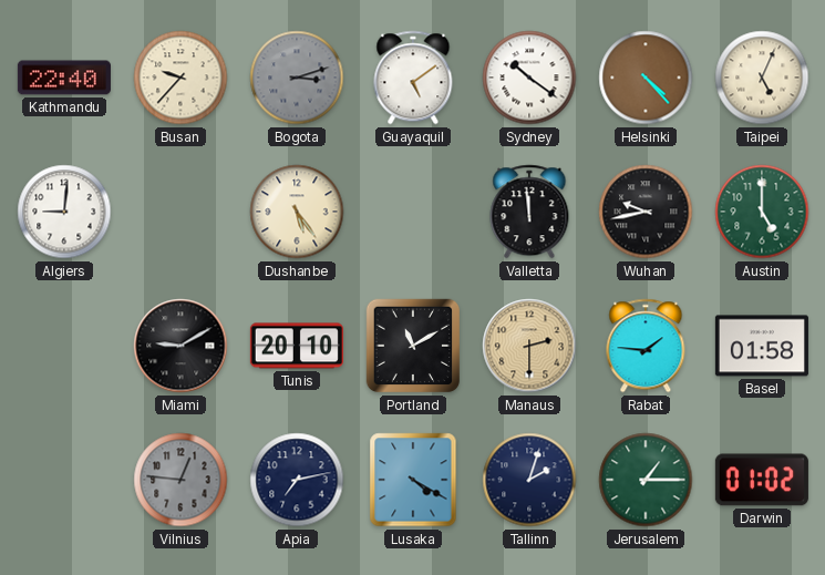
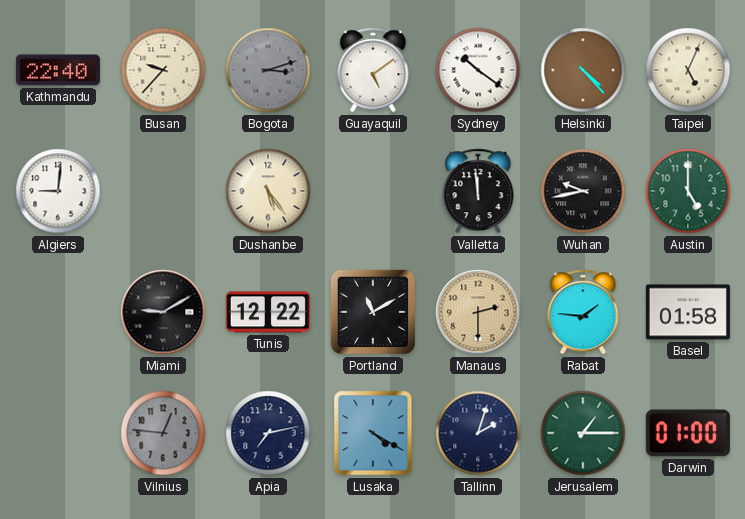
Tunis: 20:10 -> 12:22 (268, 312)
Darwin: 01:02 -> 01:00 (688, 433)
